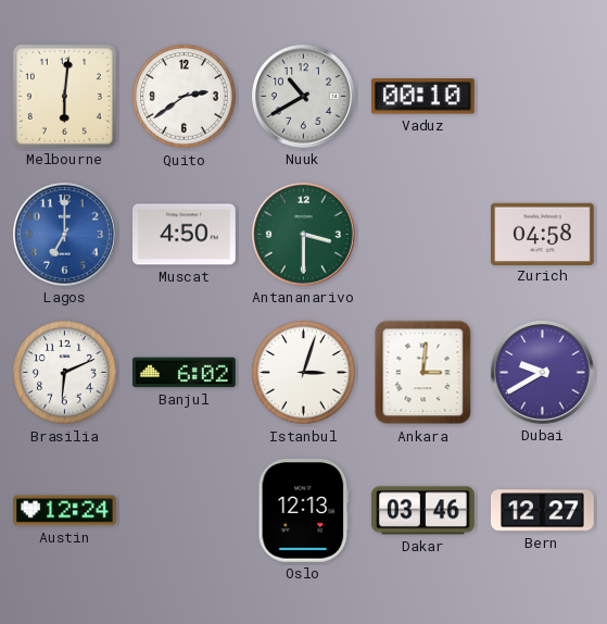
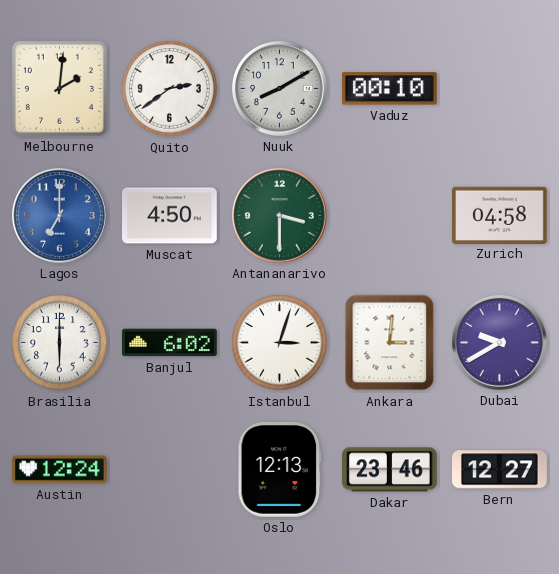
Melbourne: 6:01 -> 2:01 (59, 88)
Nuuk: 10:40 -> 8:10 (280, 89)
Brasilia: 6:11 -> 6:00 (60, 343)
Dakar: 03:46 -> 23:46 (390, 470)
